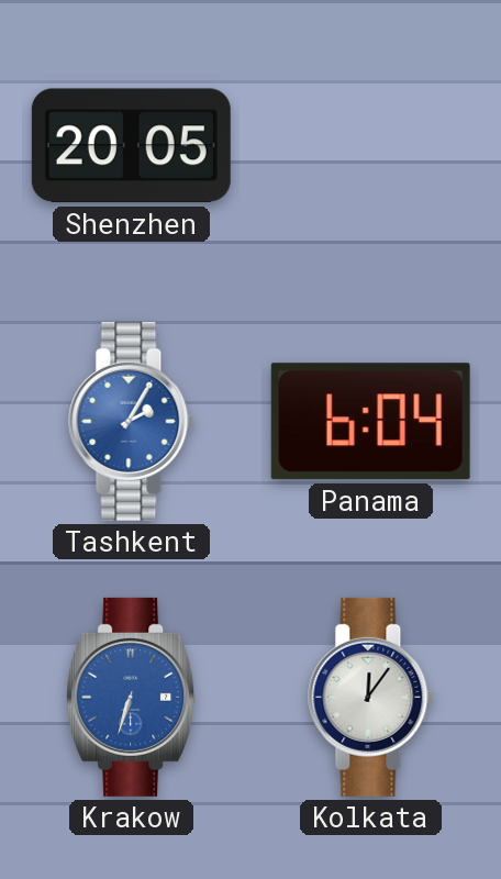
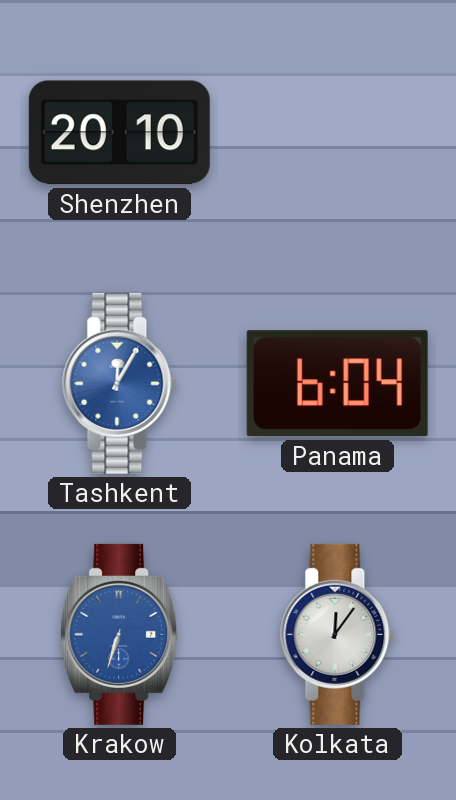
Shenzhen: 20:05 -> 20:10 (119, 133)
Tashkent: 2:05 -> 12:05 (120, 383)
